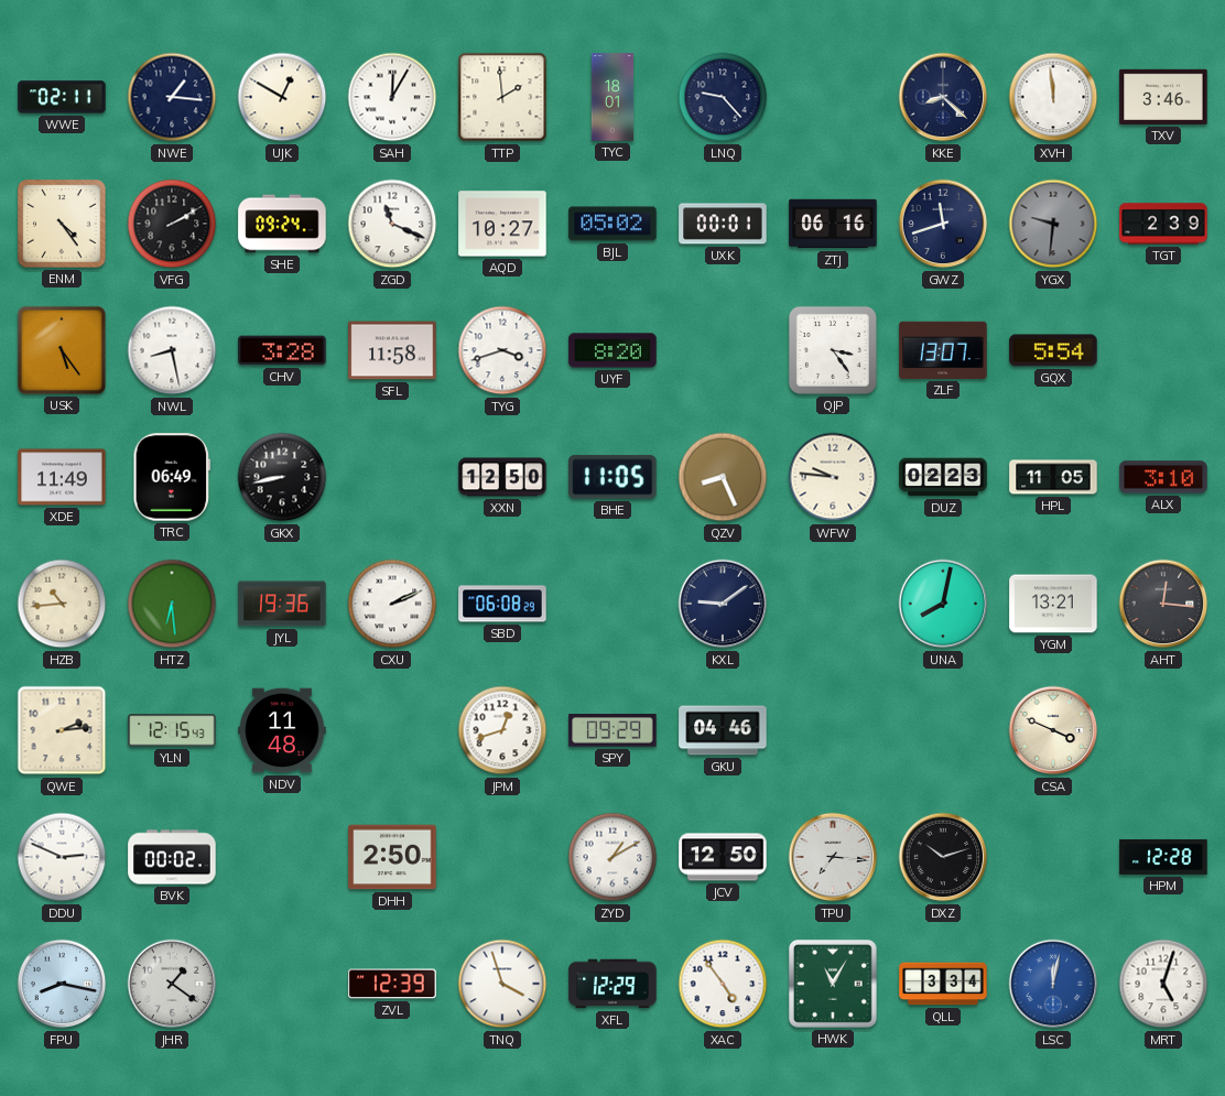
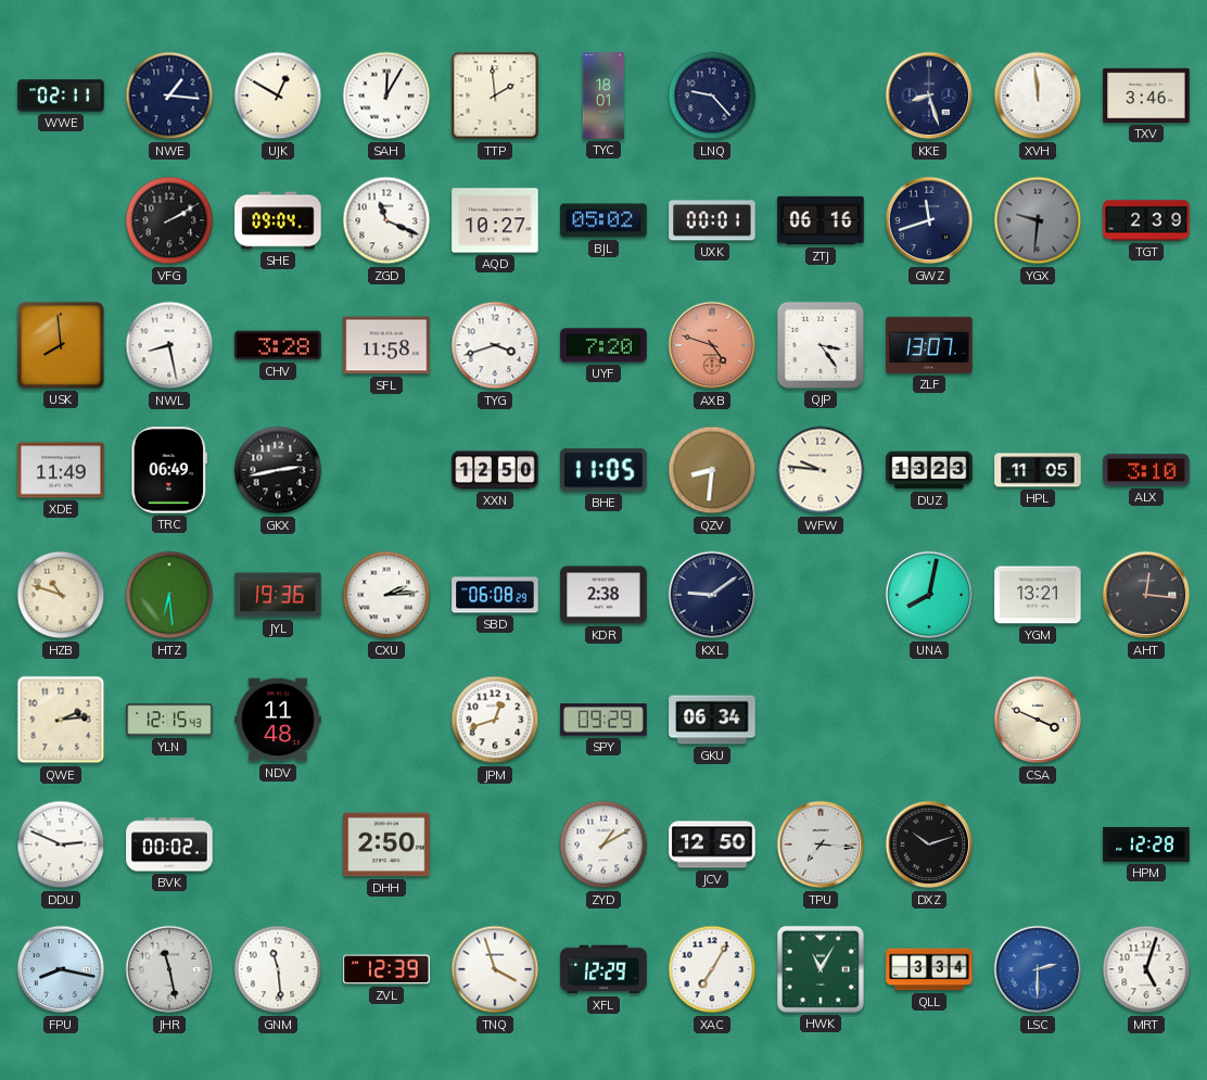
KKE: 8:22 -> 8:27 (929, 96)
ENM: 4:24 -> none (62, 224)
SHE: 09:24 -> 09:04 (278, 220)
USK: 5:24 -> 7:59 (61, 345)
UYF: 8:20 -> 7:20 (603, 345)
AXB: none -> 4:48 (712, 345)
GQX: 5:54 -> none (1053, 350)
GKX: 8:43 -> 2:43 (278, 470)
QZV: 8:26 -> 8:31 (712, 470)
DUZ: 02:23 -> 13:23 (929, 470)
HZB: 10:44 -> 10:48 (61, 595)
CXU: 2:11 -> 2:14 (386, 595)
KDR: none -> 2:38 (603, 595)
GKU: 04:46 -> 06:34 (712, 720)
JHR: 1:21 -> 11:28 (169, 969)
GNM: none -> 11:29 (278, 969)
XAC: 4:54 -> 7:05 (712, 969)
LSC: 12:02 -> 2:30 (1038, 969)
